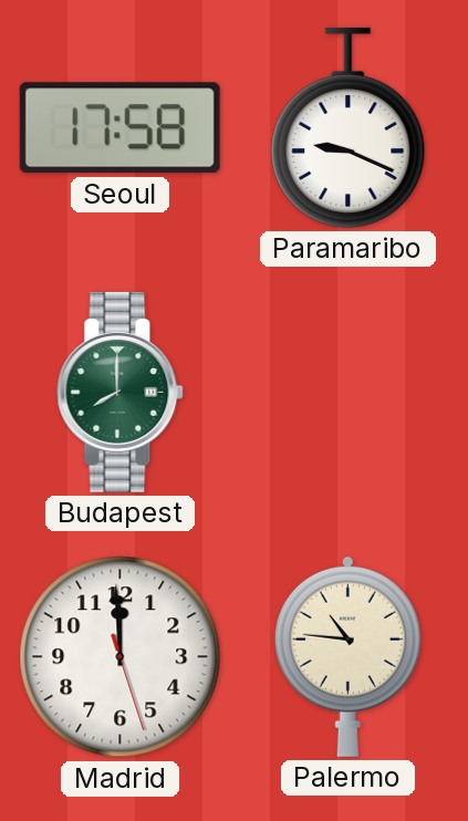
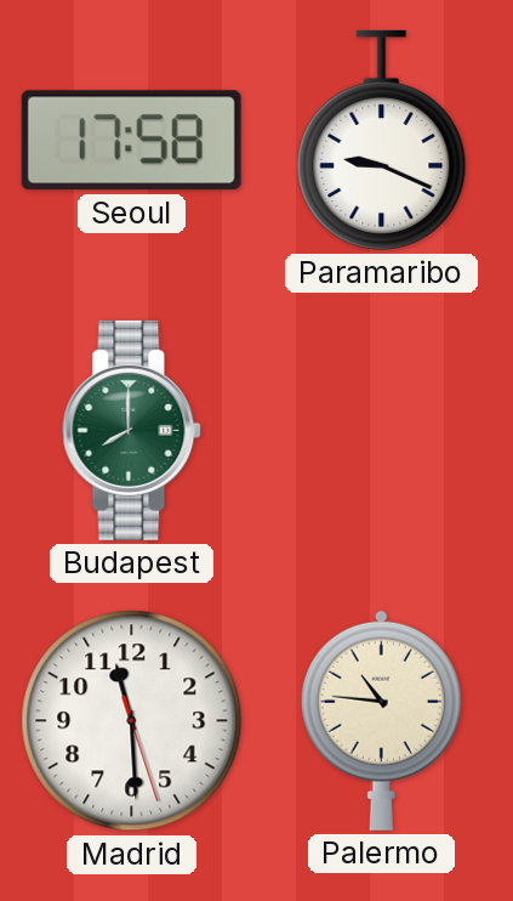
Madrid: 11:59 -> 11:29 (132, 721)
